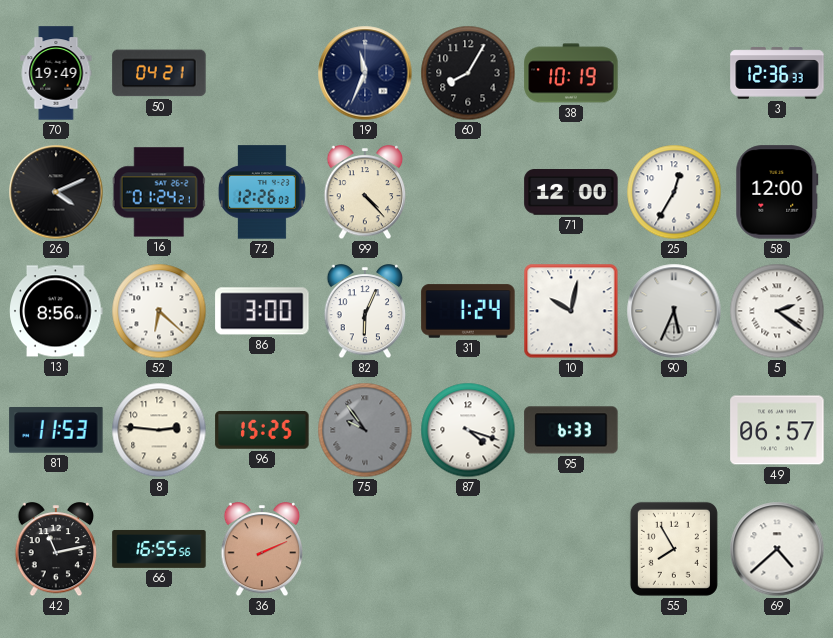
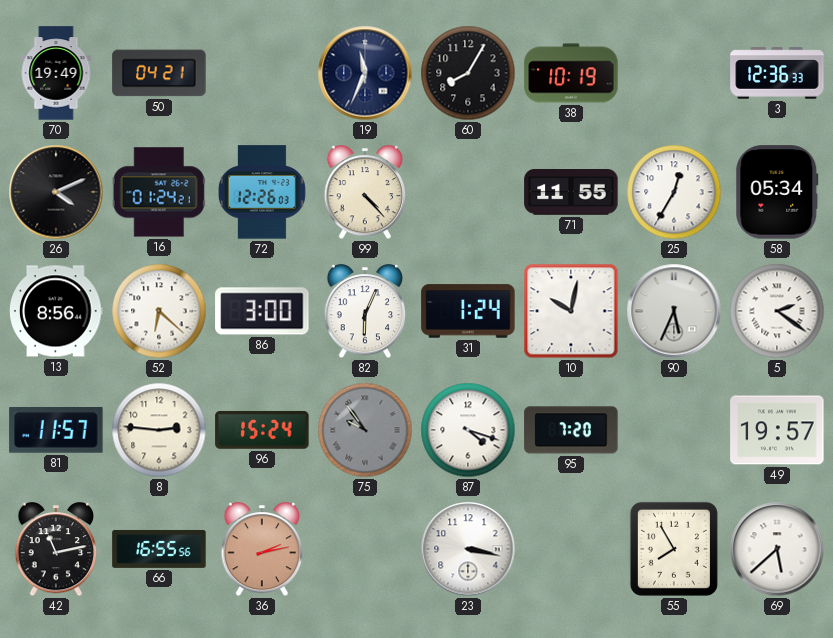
71: 12:00 -> 11:55 (571, 193)
58: 12:00 -> 05:34 (777, 192)
81: 11:53 -> 11:57 (56, 431)
96: 15:25 -> 15:24 (262, 430)
95: 6:33 -> 7:20 (571, 430)
49: 06:57 -> 19:57 (777, 430)
36: 2:11 -> 2:13 (262, 550)
23: none -> 3:17 (468, 549)
69: 4:38 -> 5:38 (777, 549)
